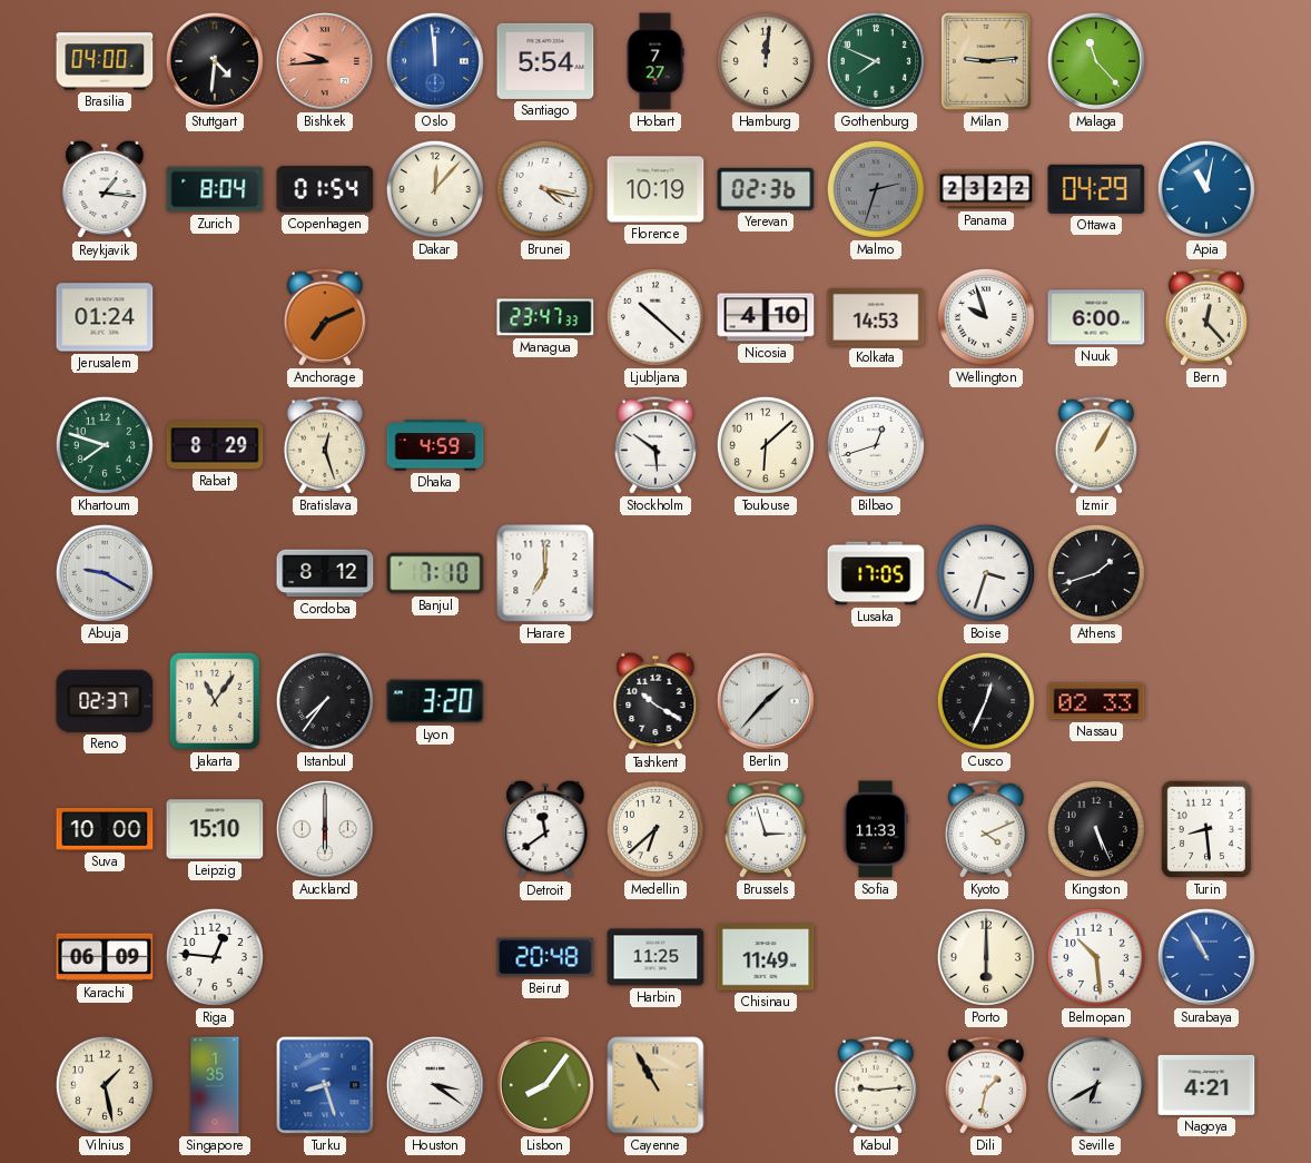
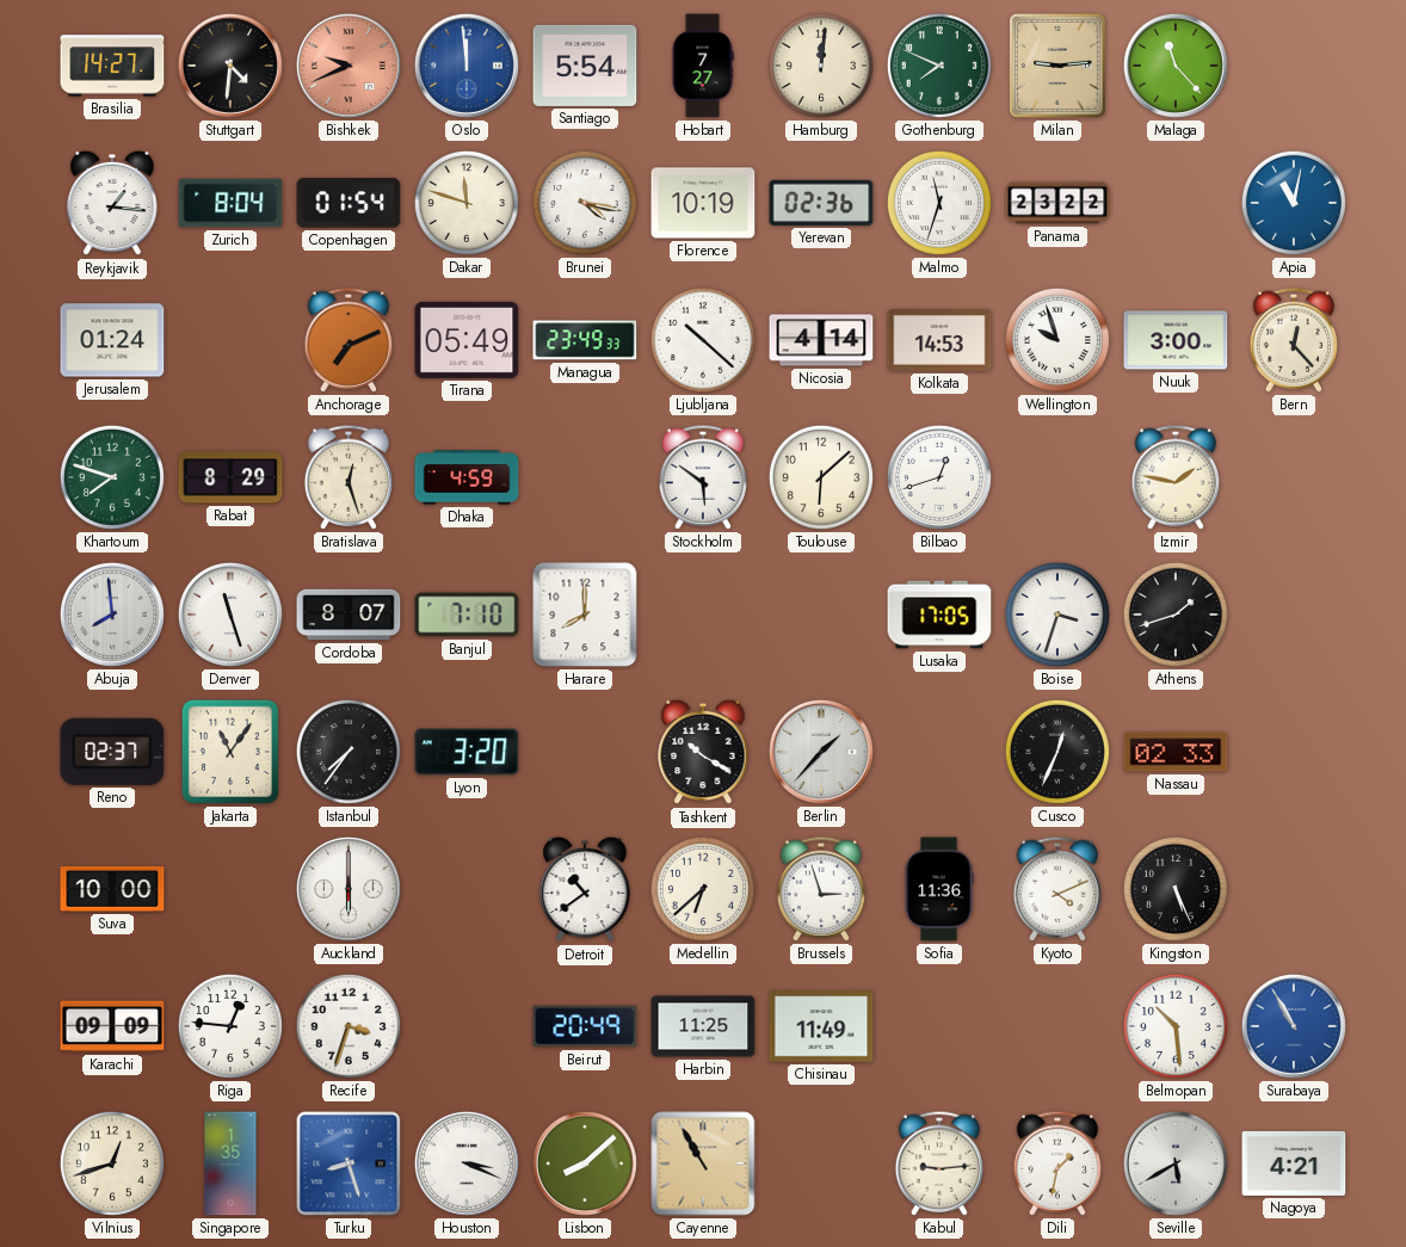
Brasilia: 04:00 -> 14:27 (112, 66)
Bishkek: 9:44 -> 9:41 (349, 66)
Dakar: 12:07 -> 11:48 (467, 203)
Malmo: 2:33 -> 11:33 (939, 203)
Malmo dial: grey -> white (939, 203)
Ottawa: 04:29 -> none (1096, 189)
Tirana: none -> 05:49 (467, 340)
Managua: 23:47 -> 23:49 (585, 340)
Nicosia: 4:10 -> 4:14 (821, 340)
Nuuk: 6:00 -> 3:00 (1176, 340)
Izmir: 1:05 -> 1:47 (1176, 477)
Abuja: 9:20 -> 7:59 (112, 615)
Denver: none -> 11:27 (230, 615)
Cordoba: 8:12 -> 8:07 (349, 615)
Harare: 7:00 -> 8:00 (585, 615)
Leipzig: 15:10 -> none (215, 829)
Detroit: 11:39 -> 10:39 (585, 889)
Sofia: 11:33 -> 11:36 (939, 889)
Turin: 8:29 -> none (1206, 829)
Karachi: 06:09 -> 09:09 (112, 1026)
Recife: none -> 3:33 (349, 1026)
Beirut: 20:48 -> 20:49 (585, 1026)
Porto: 6:00 -> none (986, 957)
Vilnius: 1:28 -> 12:42 (112, 1163)
Houston: 3:21 -> 3:19 (467, 1163)
Lisbon: 8:06 -> 8:08 (585, 1163)
Seville: 6:40 -> 5:40 (1176, 1163)
